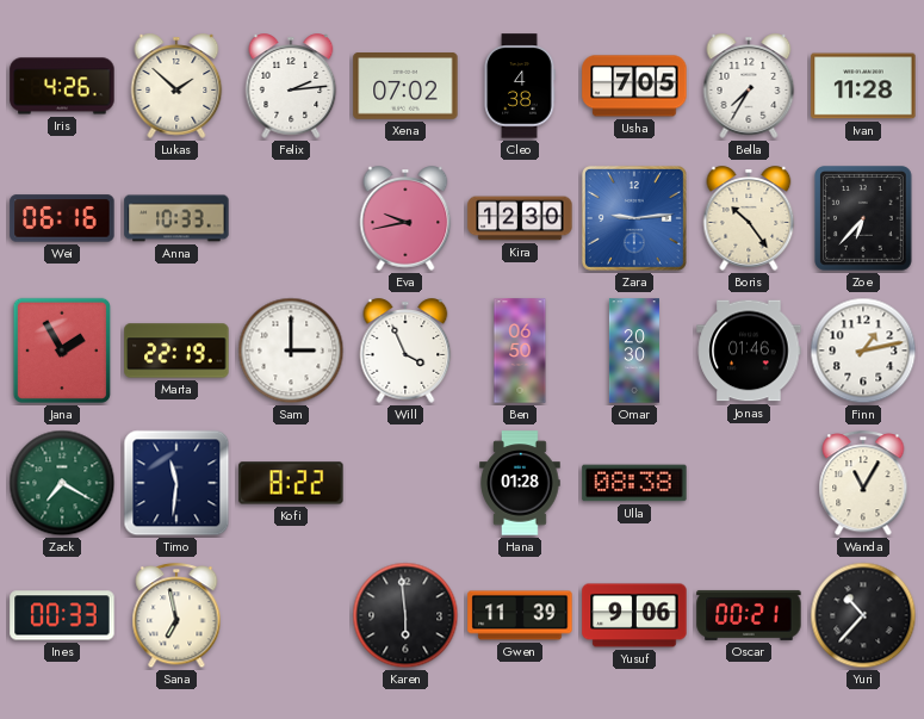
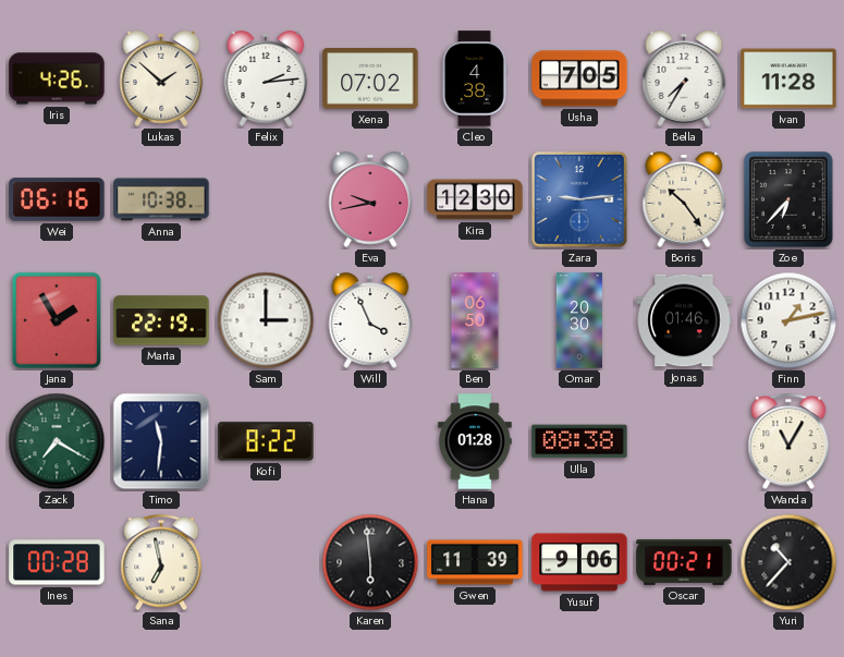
Anna: 10:33 -> 10:38 (161, 199)
Ines: 00:33 -> 00:28 (57, 562)
